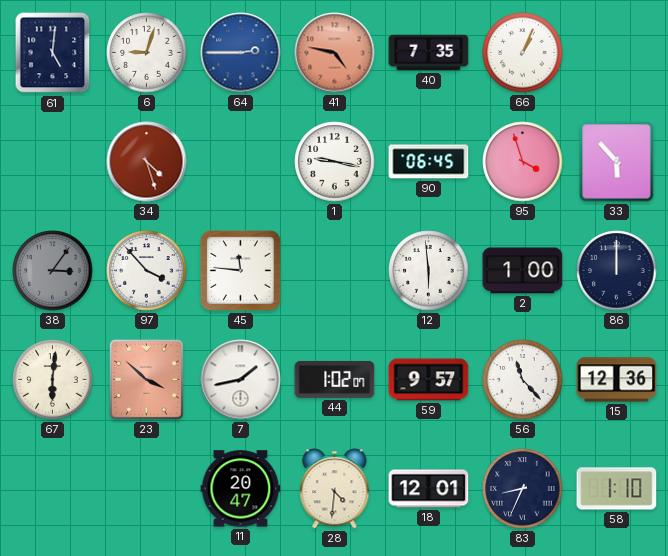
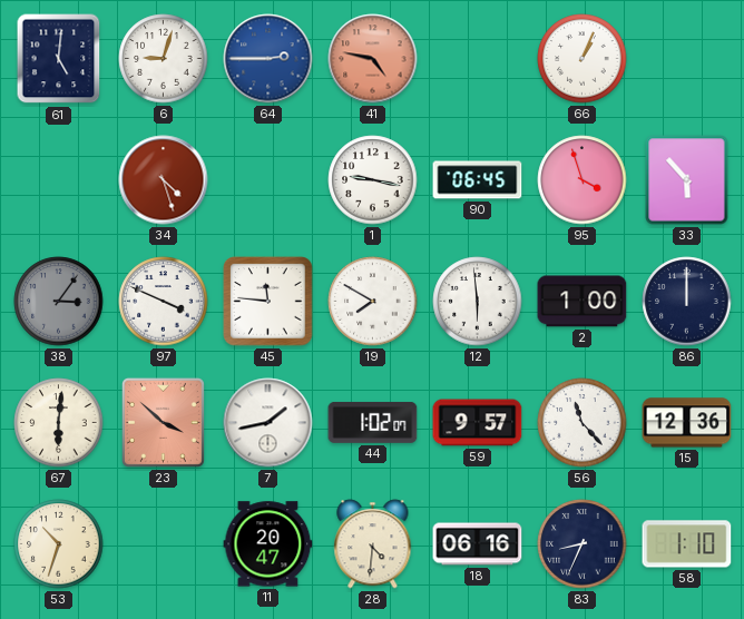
40: 7:35 -> none (429, 53)
97: 3:53 -> 3:49 (164, 302)
19: none -> 7:50 (373, 302)
53: none -> 10:33 (59, 544)
18: 12:01 -> 06:16 (478, 544)
